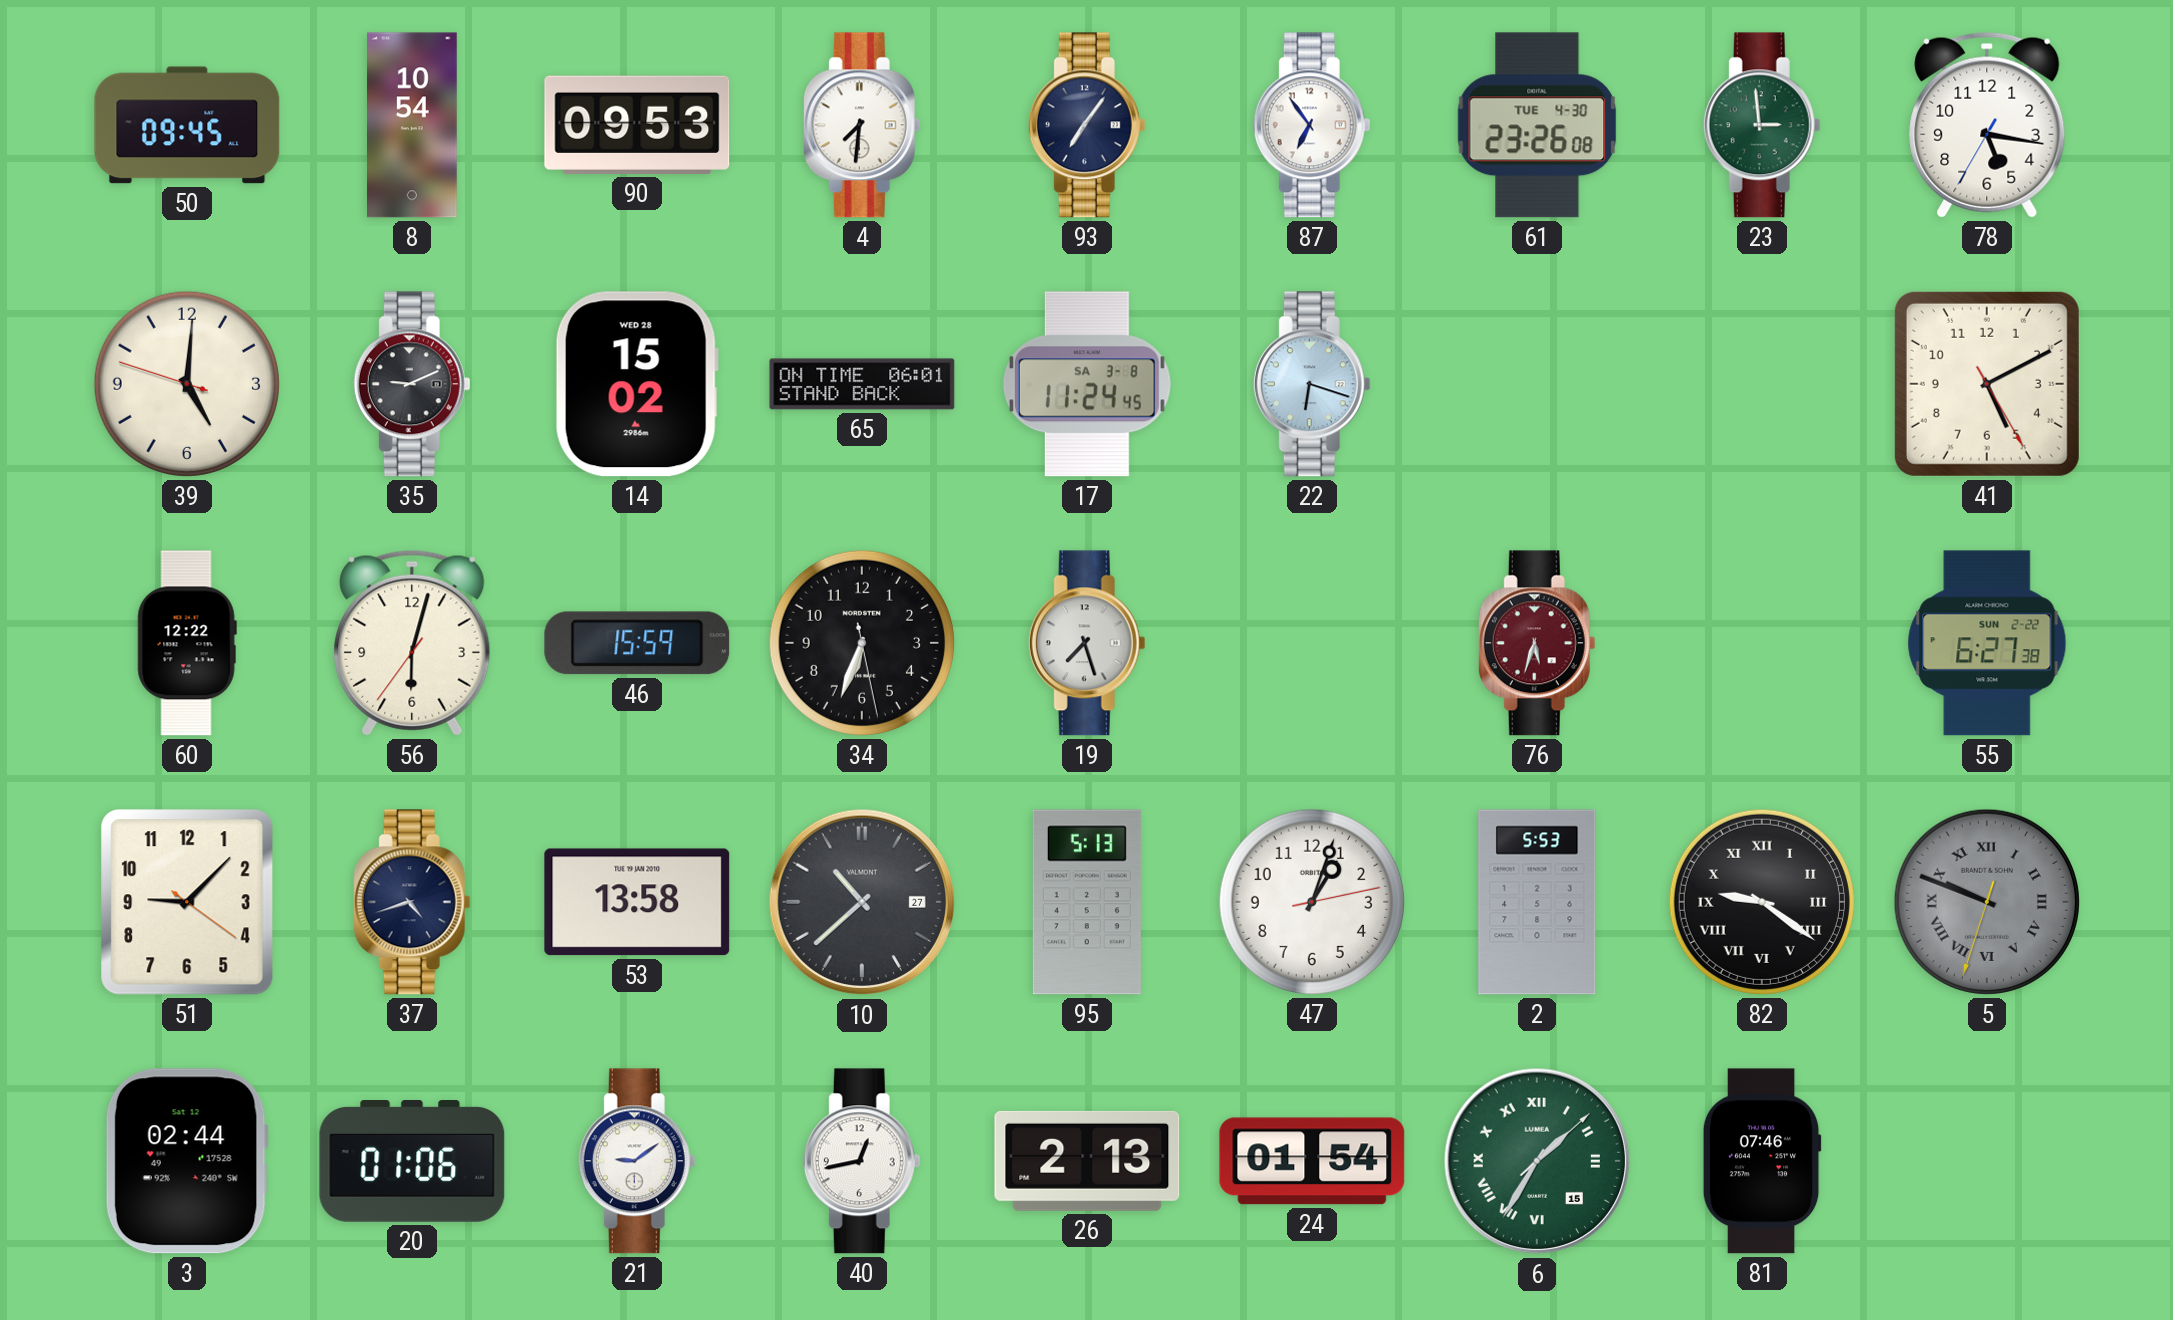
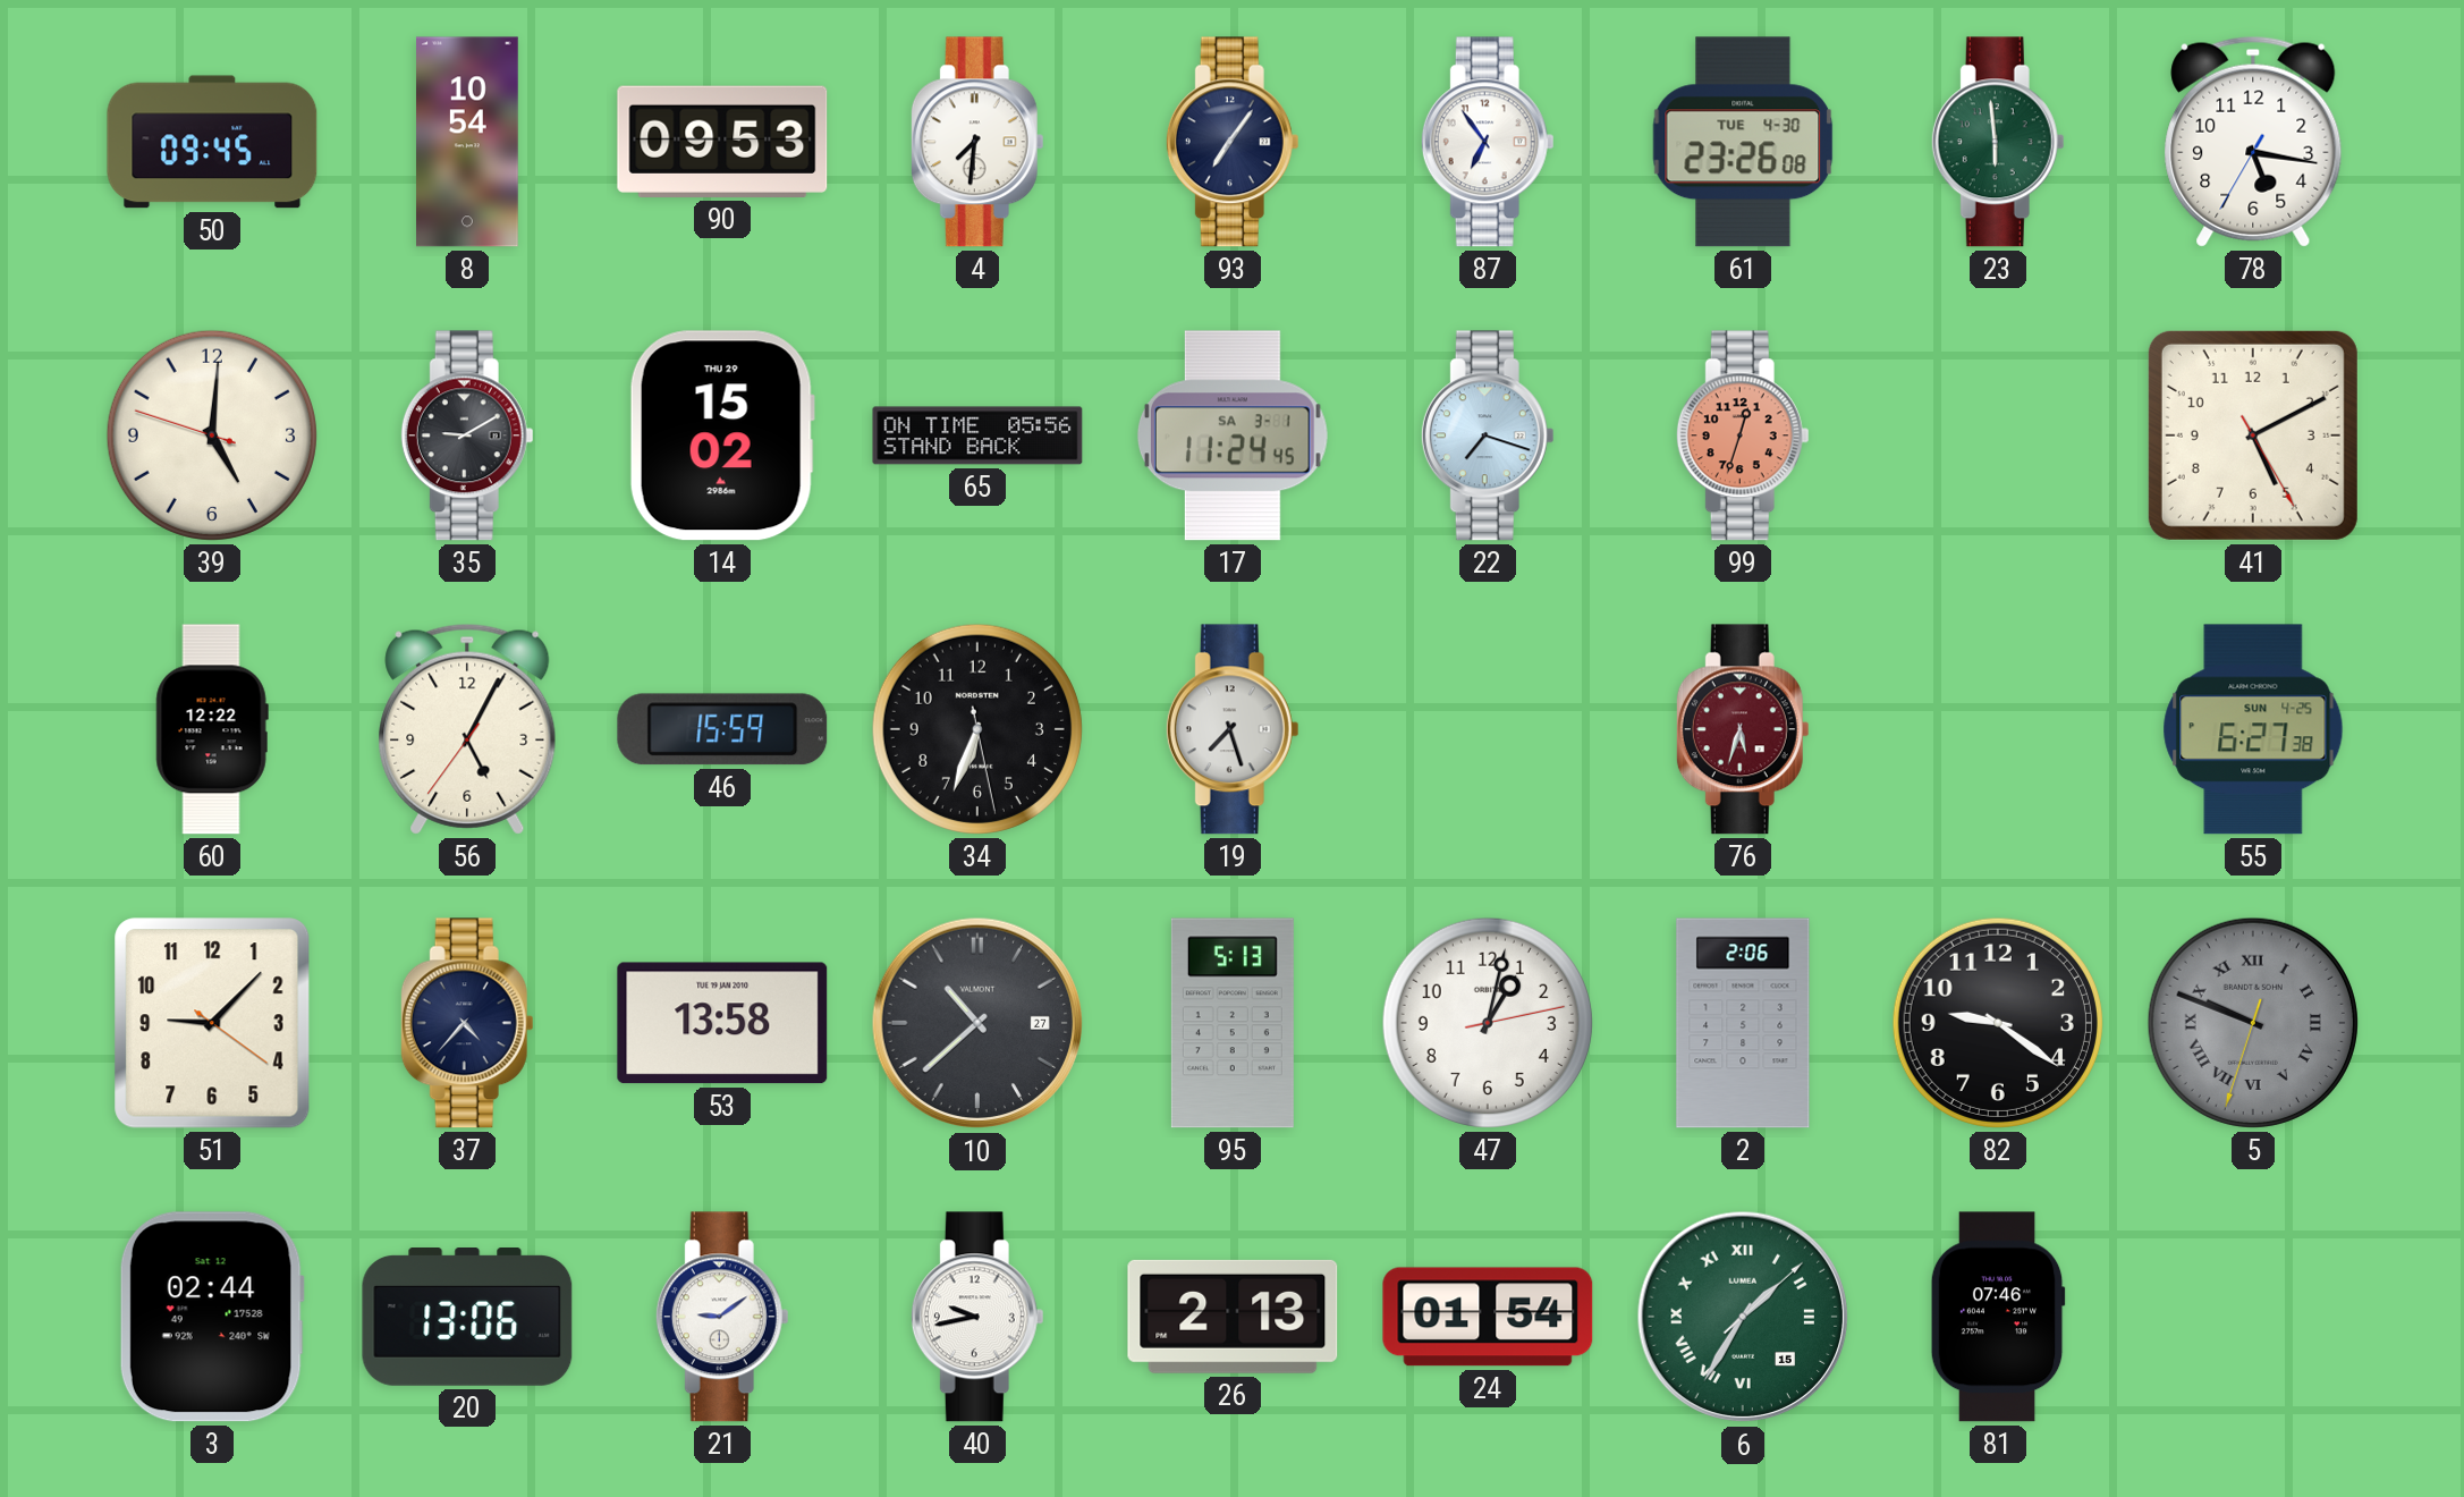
23: 2:59 -> 5:59 (1998, 142)
35: 9:11 -> 9:10 (467, 435)
14 date: WED 28 -> THU 29 (722, 435)
65: 06:01 -> 05:56 (977, 435)
17 date: SA 3-8 -> SA 3-1 (1233, 435)
22: 6:18 -> 7:18 (1488, 435)
99: none -> 12:33 (1743, 435)
56: 6:02 -> 5:04 (467, 729)
55 date: SUN 2-22 -> SUN 4-25 (2253, 729)
37: 4:42 -> 4:37 (467, 1023)
47: 1:03 -> 1:02 (1488, 1023)
2: 5:53 -> 2:06 (1743, 1023)
82 numerals: Roman -> Arabic (1998, 1023)
20: 01:06 -> 13:06 (467, 1318)
40: 12:43 -> 9:43 (977, 1317)
